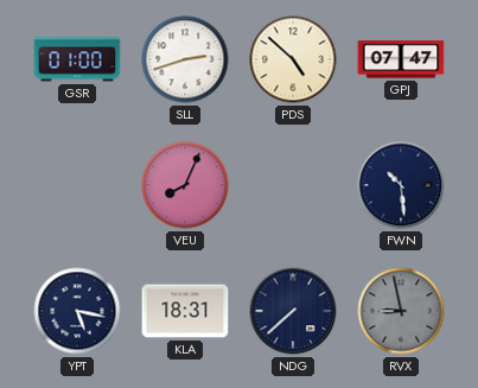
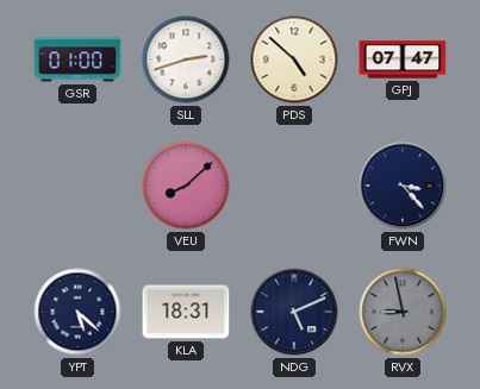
VEU: 8:04 -> 8:08 (186, 186)
FWN: 10:29 -> 3:23 (403, 186)
YPT: 5:17 -> 5:22 (77, 312)
NDG: 7:38 -> 5:11 (294, 312)
